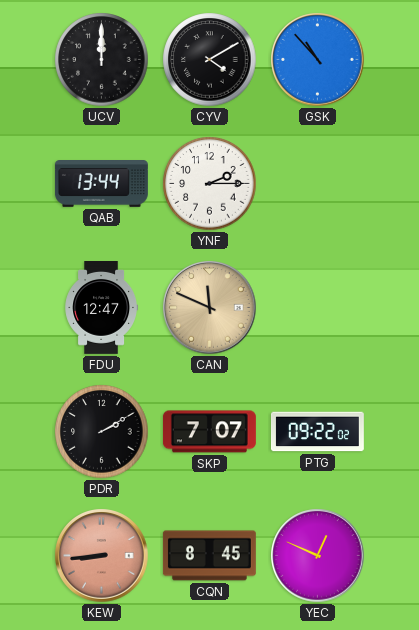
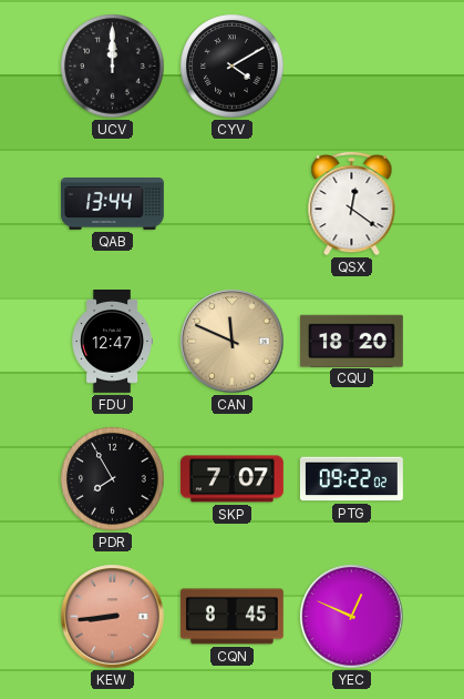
GSK: 10:53 -> none (318, 60)
YNF: 2:15 -> none (210, 184)
QSX: none -> 12:21 (352, 203)
CQU: none -> 18:20 (351, 341)
PDR: 2:10 -> 7:55 (113, 479)
